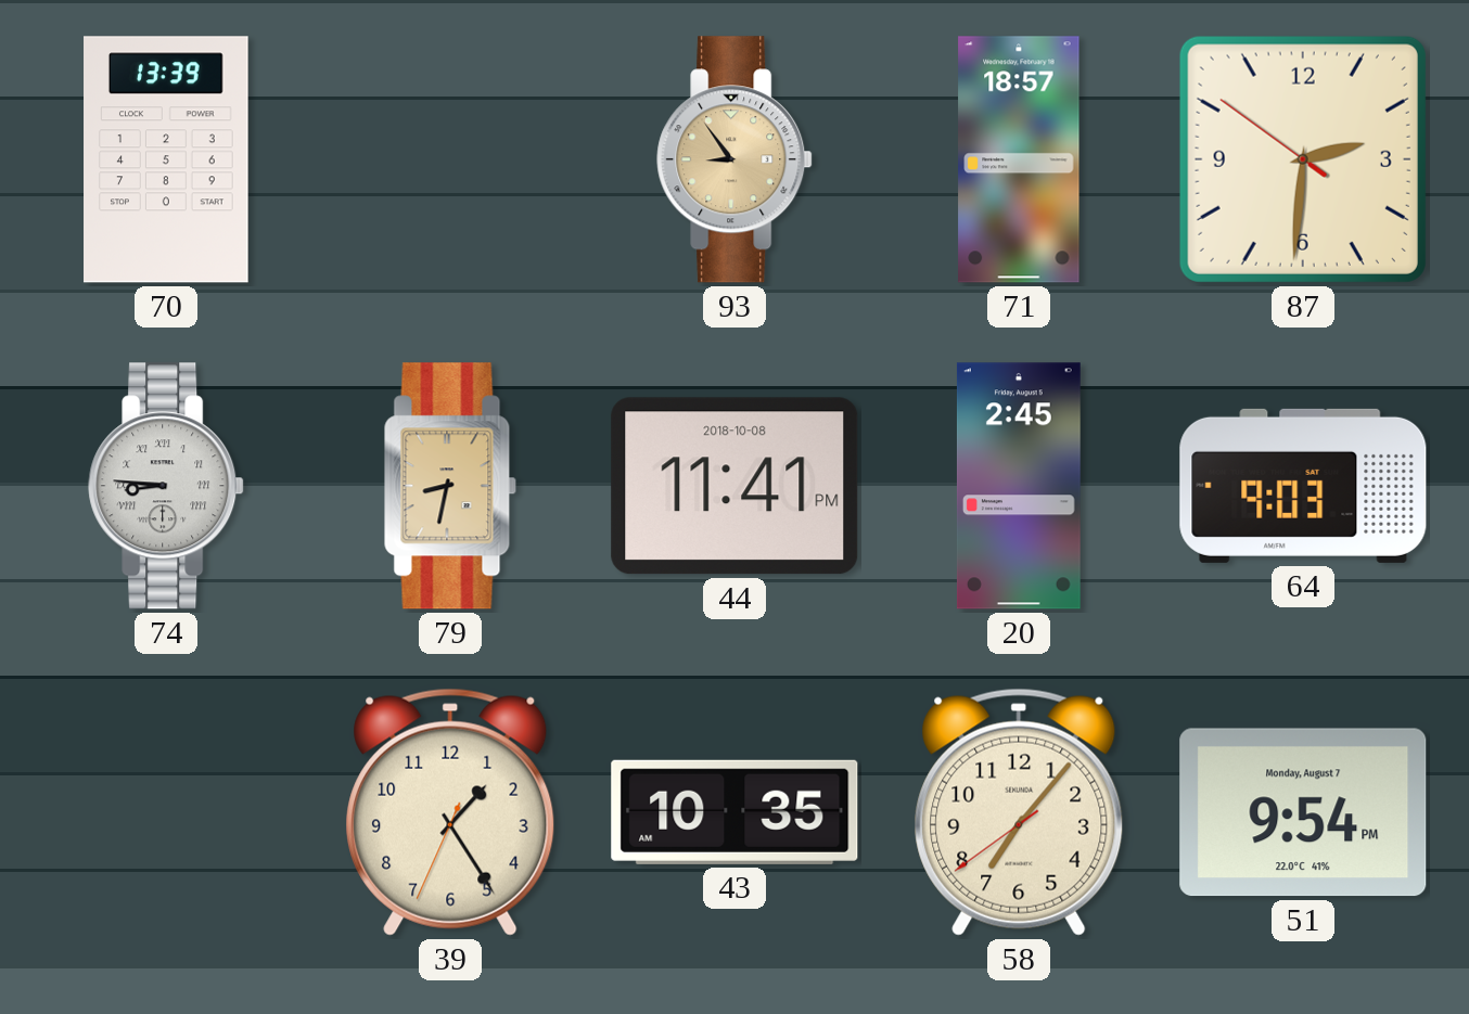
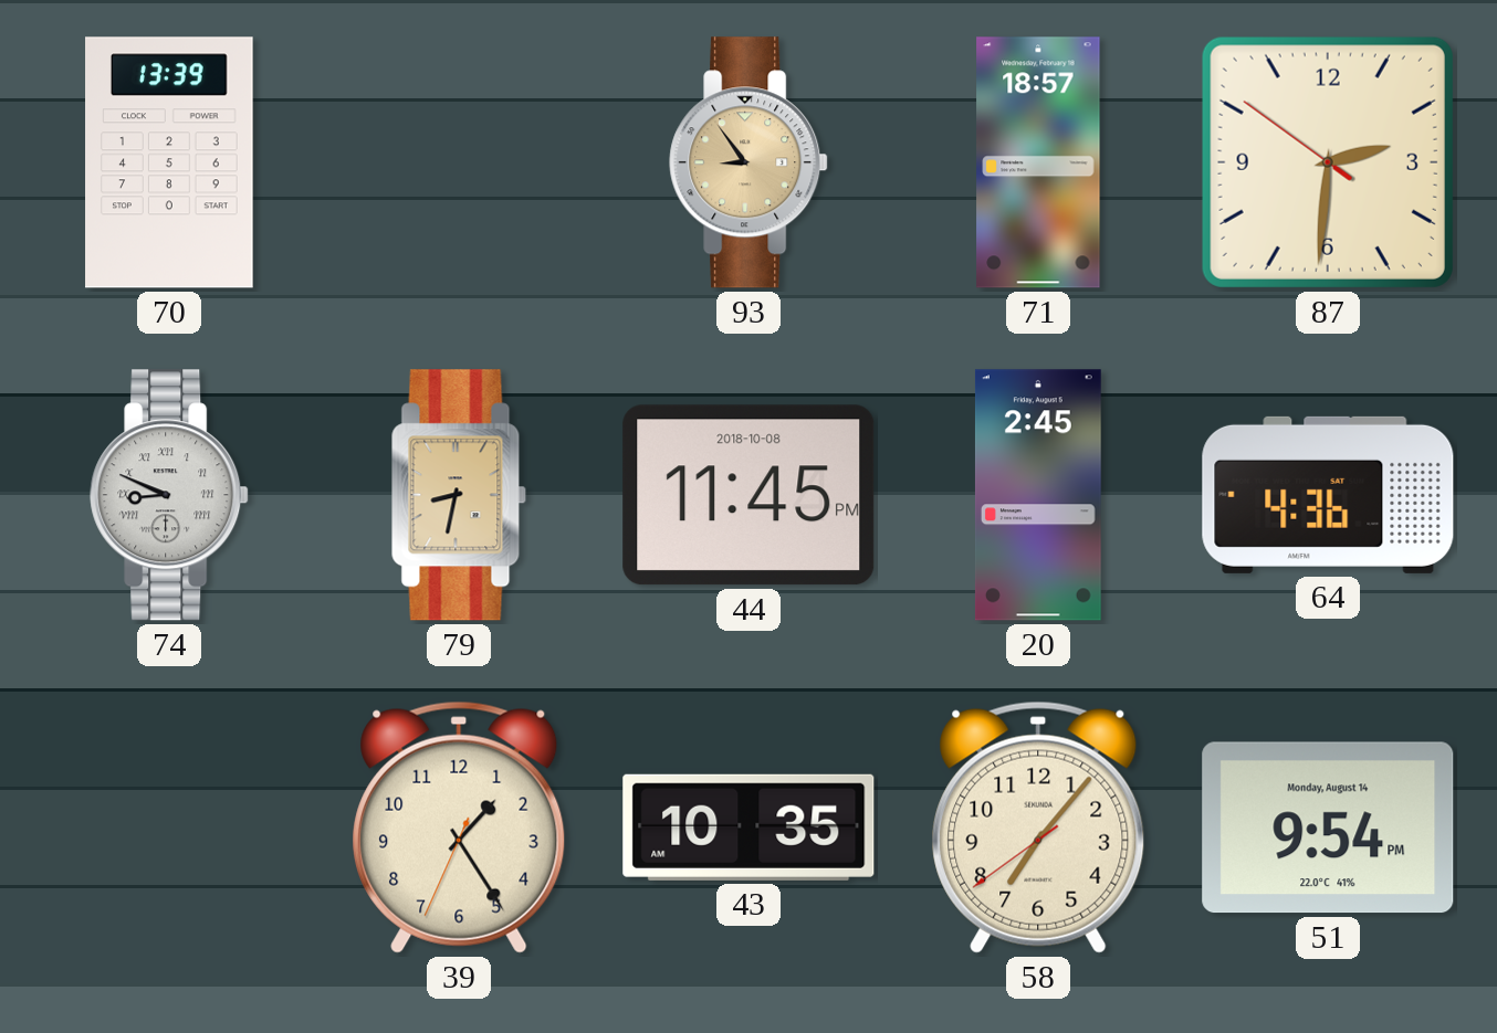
74: 8:46 -> 8:49 (169, 495)
44: 11:41 -> 11:45 (748, 495)
64: 9:03 -> 4:36 (1328, 495)
51 date: Monday, August 7 -> Monday, August 14 (1328, 828)
